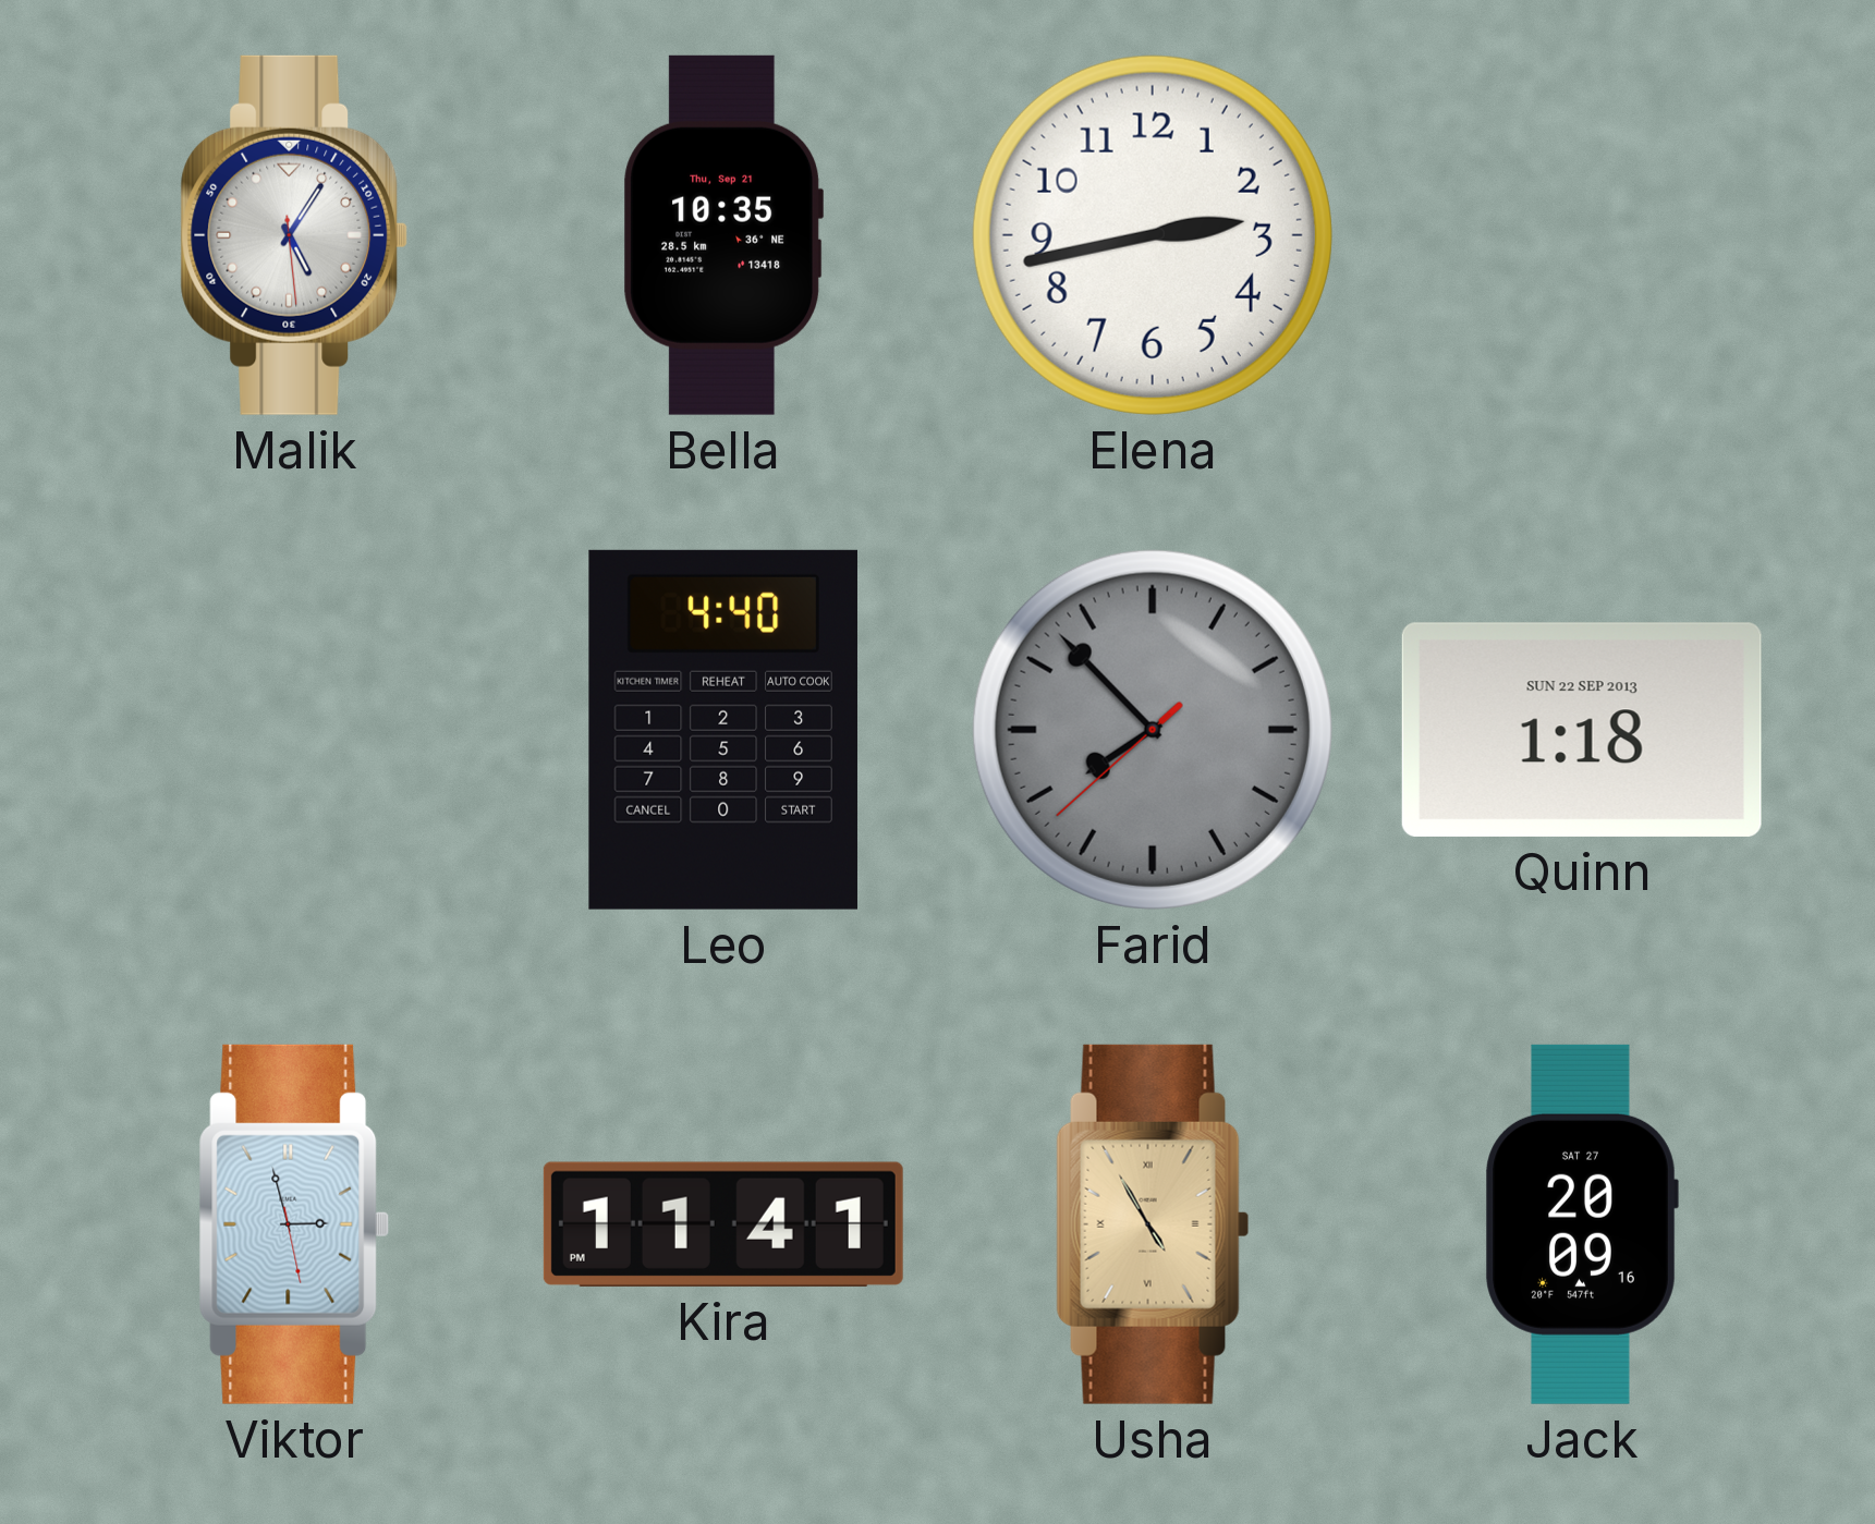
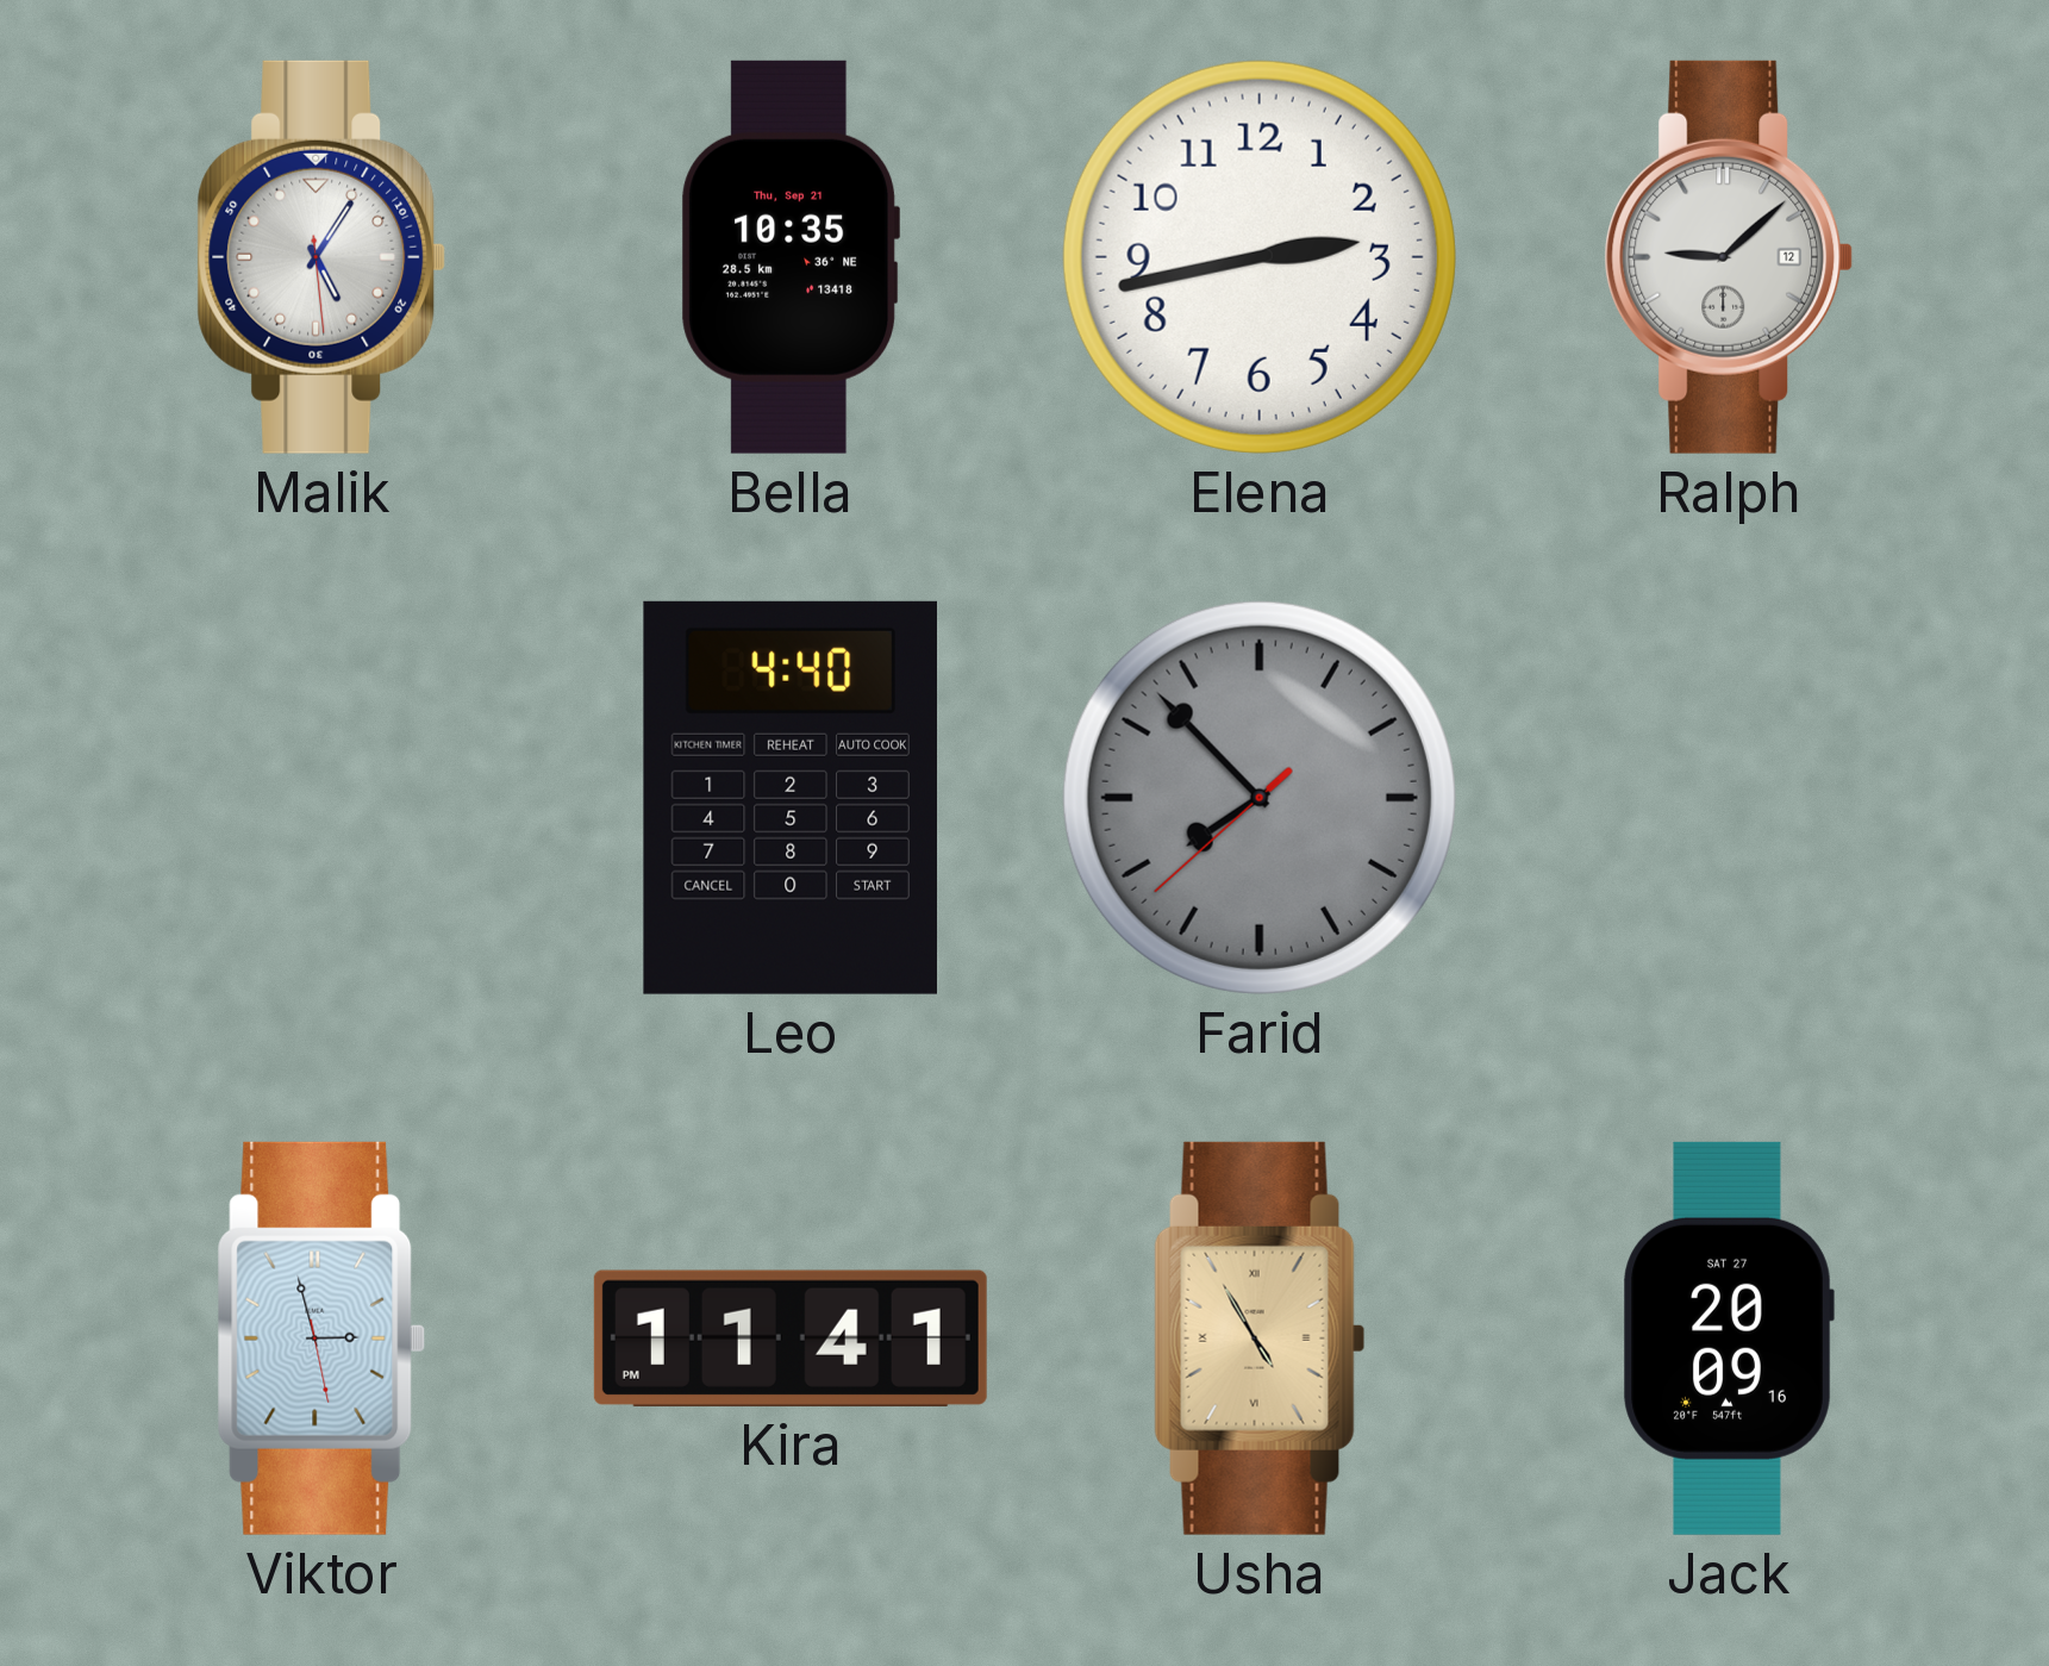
Ralph: none -> 9:08 (1729, 257)
Quinn: 1:18 -> none (1582, 730)
